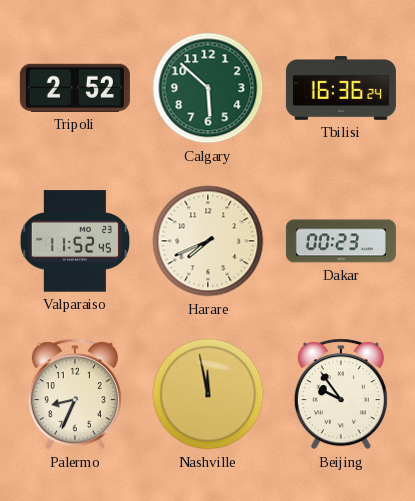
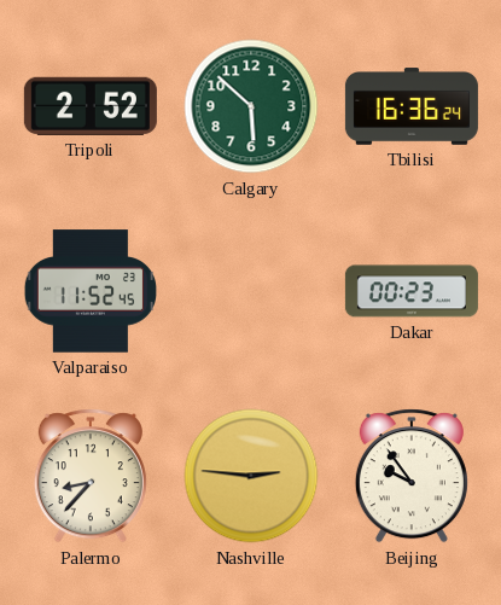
Harare: 7:41 -> none (208, 241)
Palermo: 8:34 -> 8:37 (91, 476)
Nashville: 11:58 -> 2:46 (251, 476)
